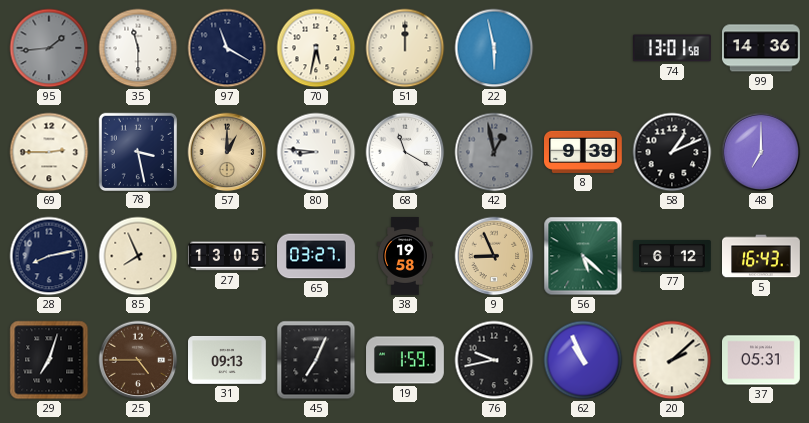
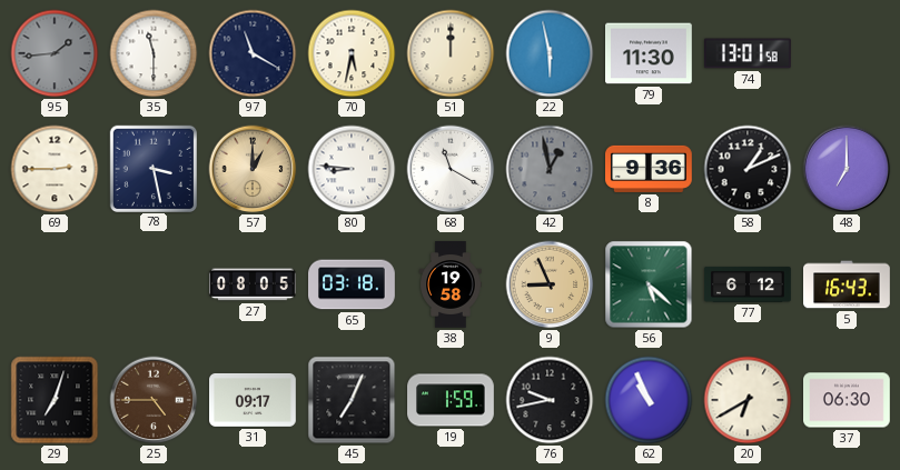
79: none -> 11:30 (650, 53)
99: 14:36 -> none (762, 48)
8: 9:39 -> 9:36 (650, 169)
28: 8:13 -> none (49, 256)
85: 7:56 -> none (138, 256)
27: 13:05 -> 08:05 (254, 284)
65: 03:27 -> 03:18 (352, 284)
31: 09:13 -> 09:17 (254, 400)
20: 2:08 -> 6:40 (748, 400)
37: 05:31 -> 06:30 (848, 400)
